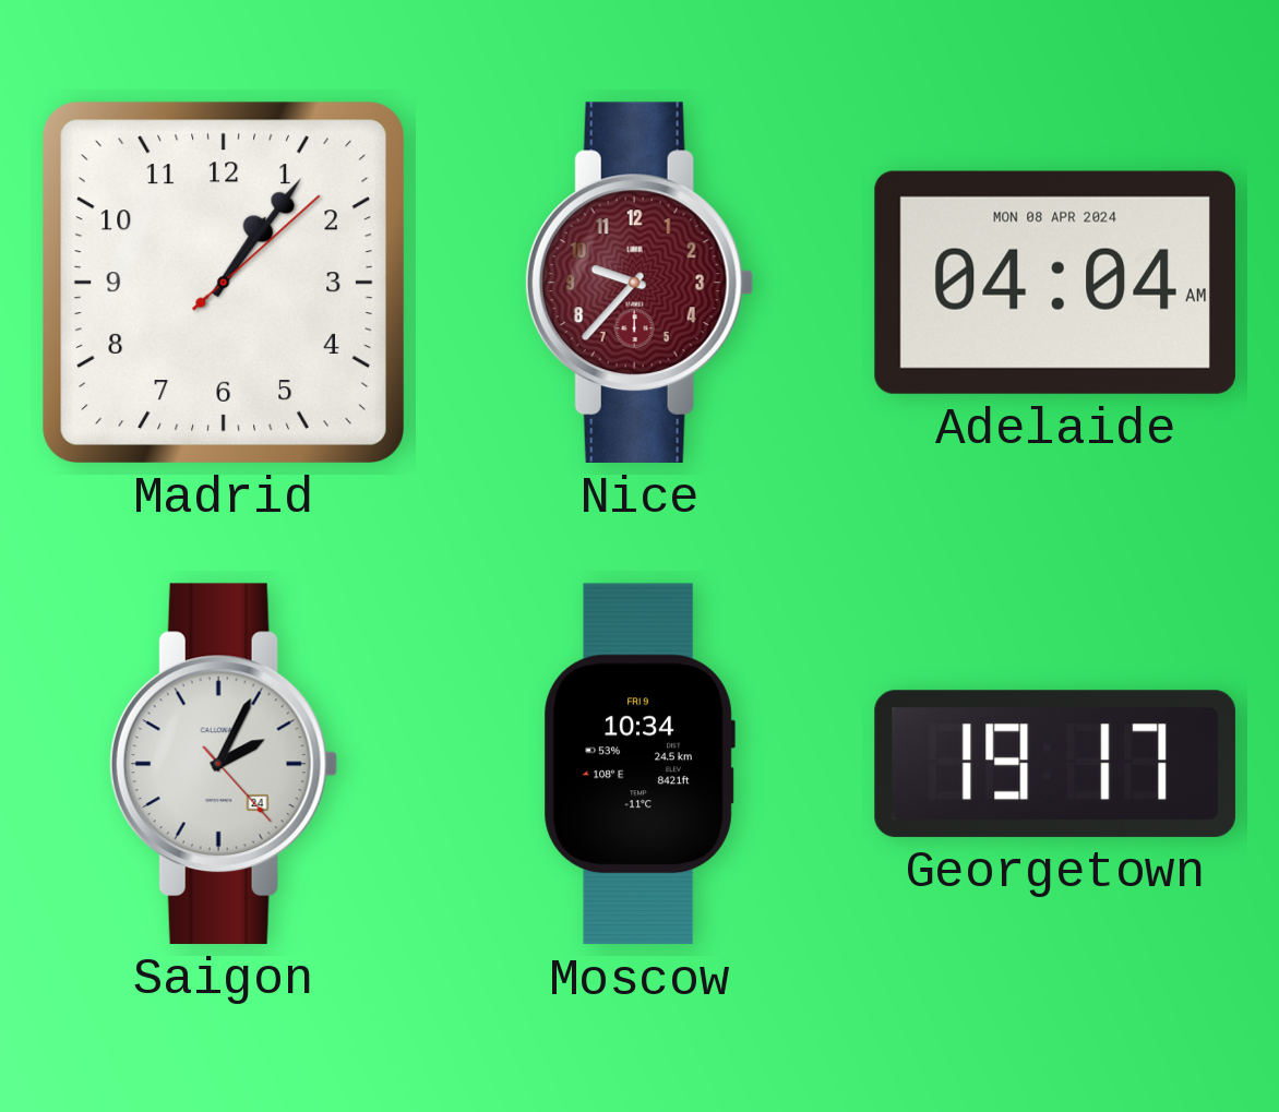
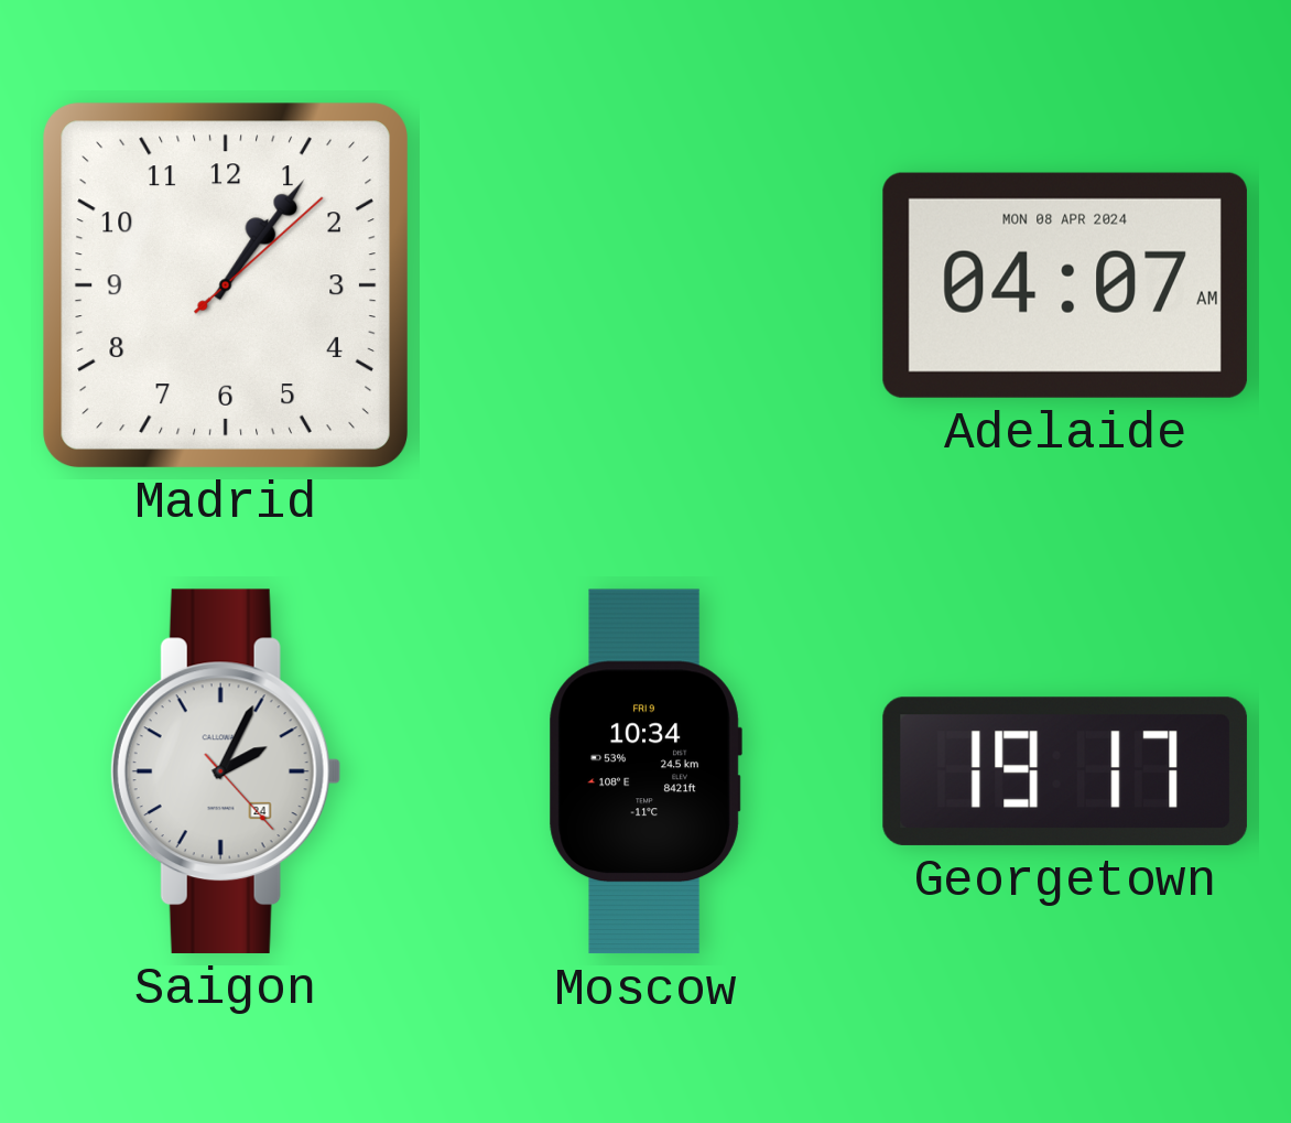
Nice: 9:37 -> none (639, 283)
Adelaide: 04:04 -> 04:07 (1065, 285)
